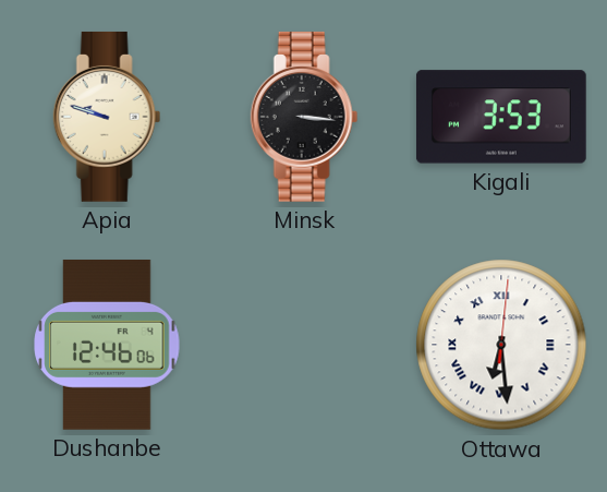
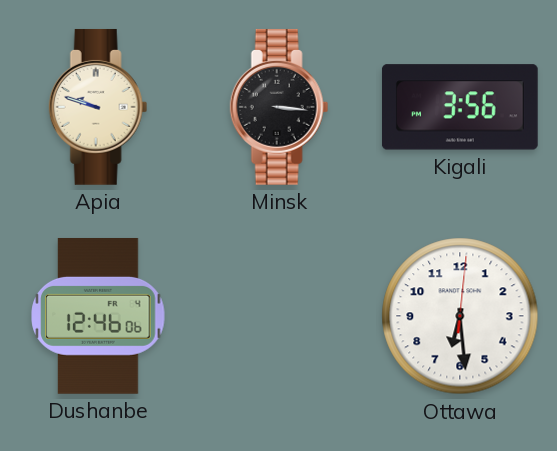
Kigali: 3:53 -> 3:56 (460, 107)
Ottawa numerals: Roman -> Arabic (460, 316)
